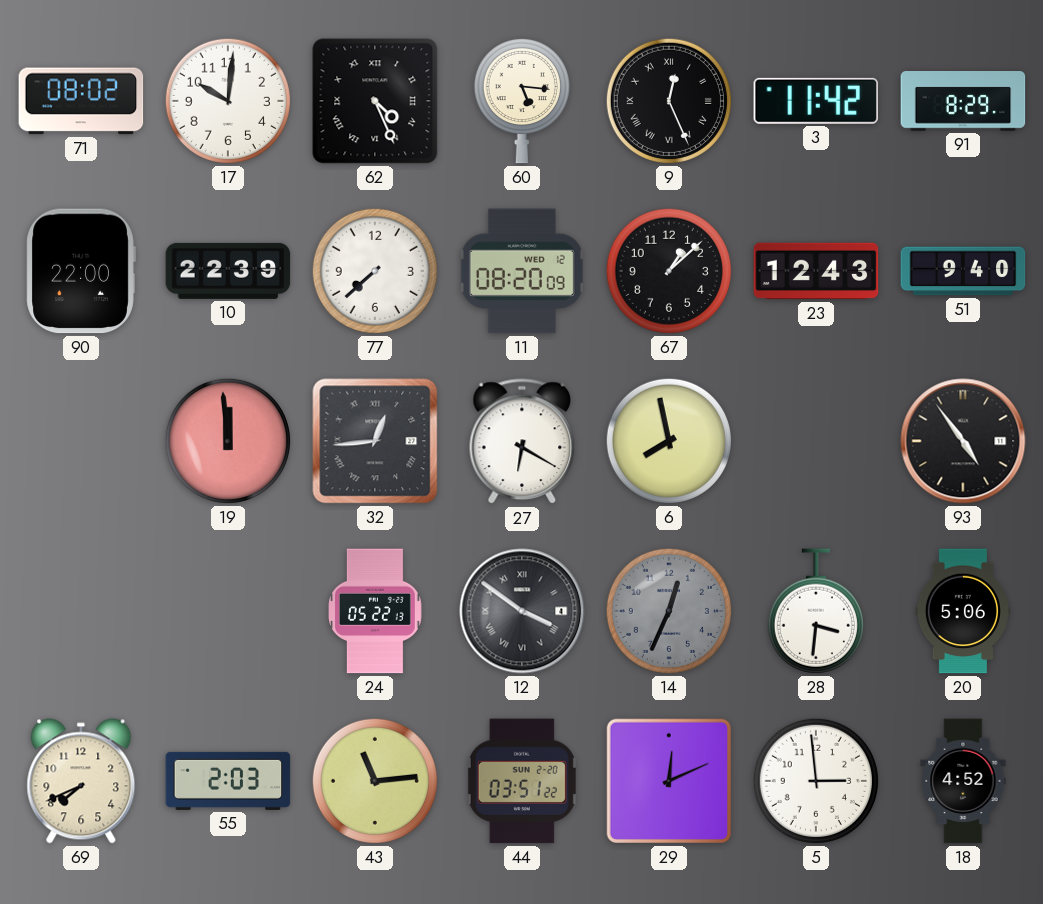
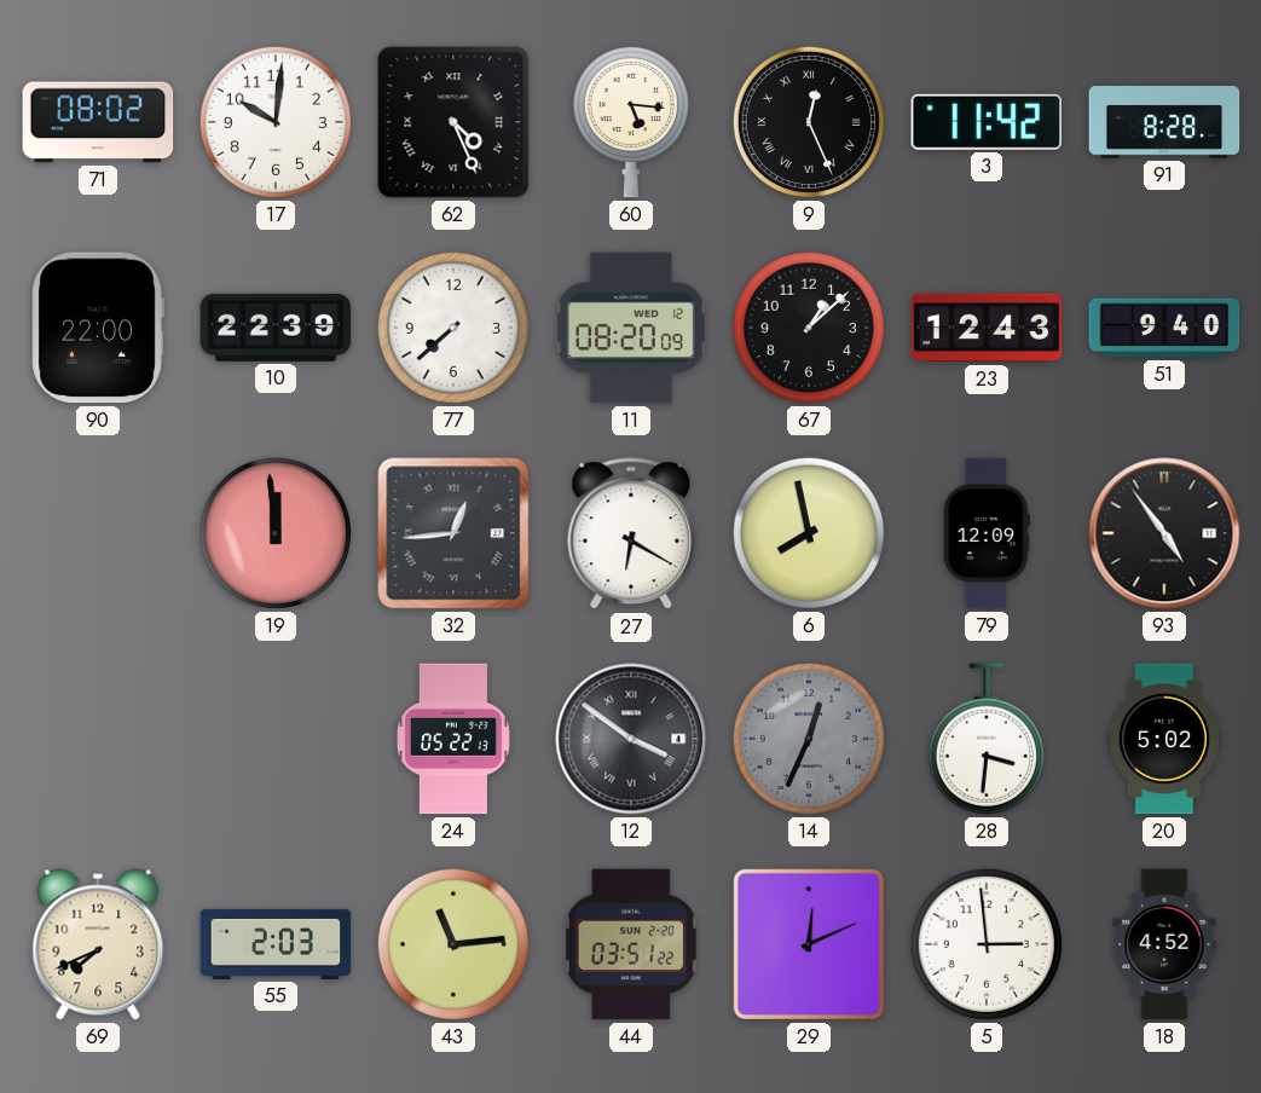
91: 8:29 -> 8:28 (1164, 123)
79: none -> 12:09 (987, 533)
20: 5:06 -> 5:02 (1164, 739)
